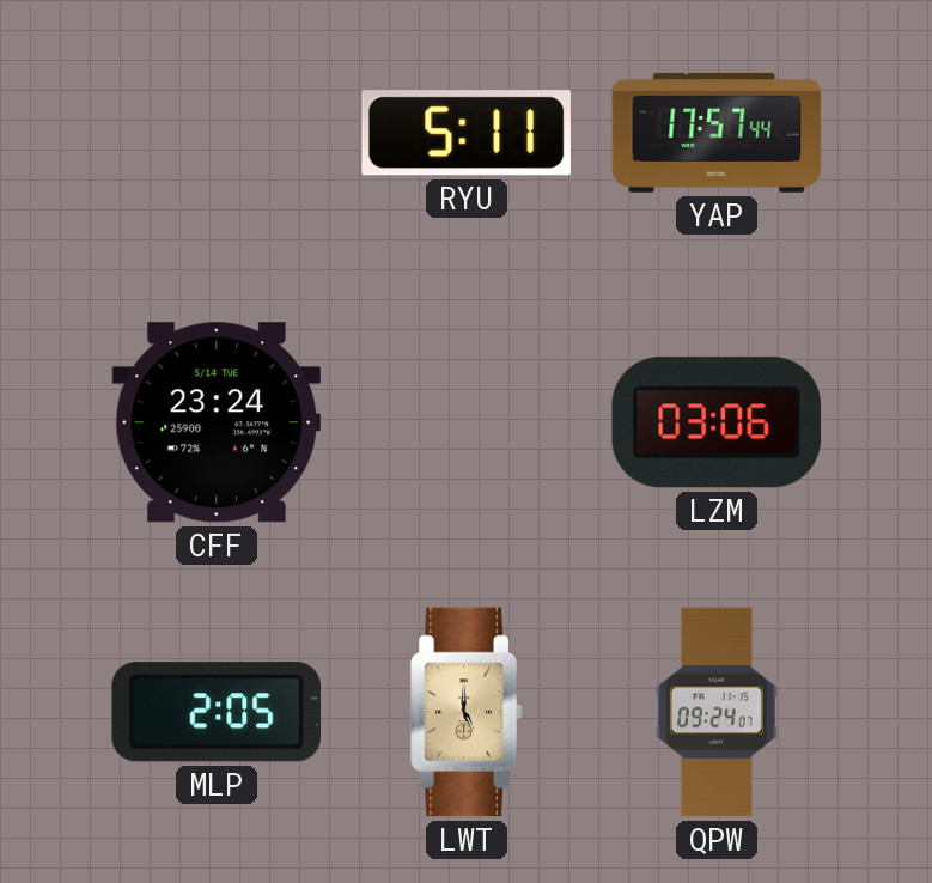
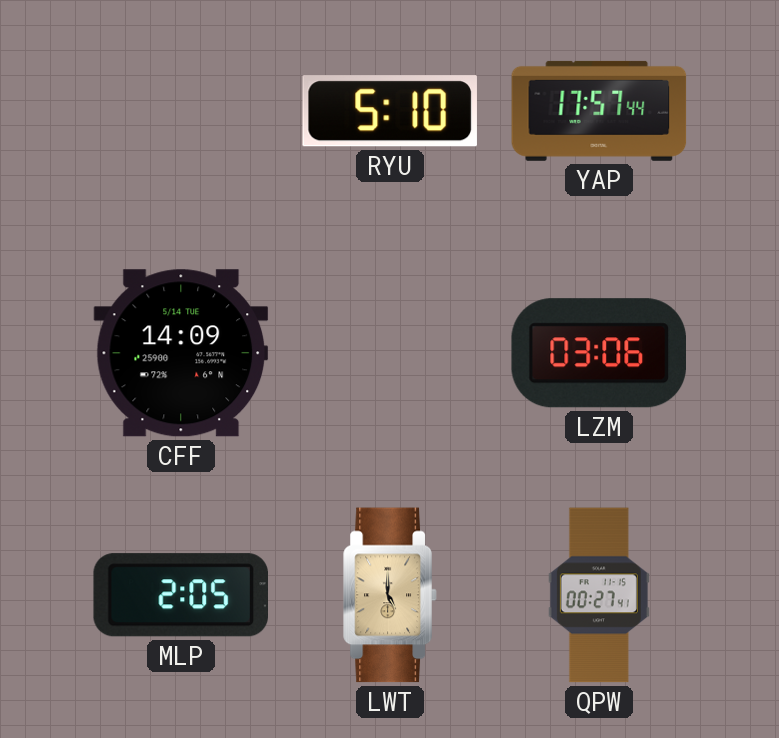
RYU: 5:11 -> 5:10 (390, 111)
CFF: 23:24 -> 14:09 (181, 353)
QPW: 09:24 -> 00:27 (599, 595)
